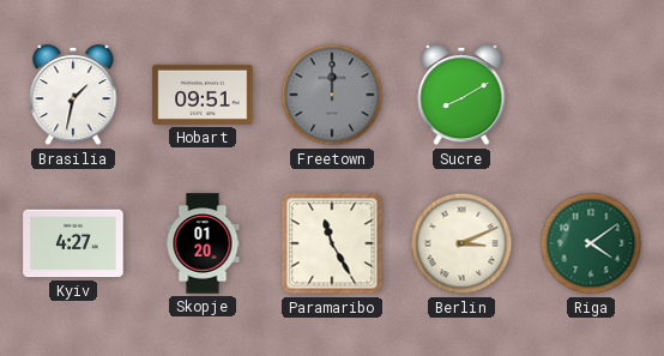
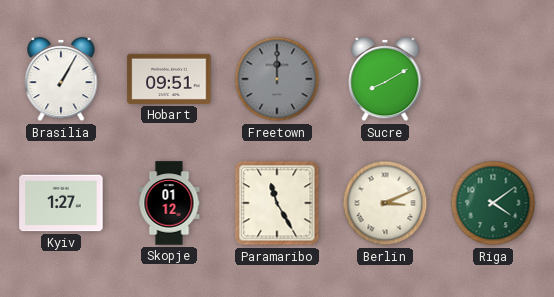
Brasilia: 1:32 -> 1:05 (61, 79)
Kyiv: 4:27 -> 1:27 (61, 203)
Skopje: 01:20 -> 01:12 (169, 203)
